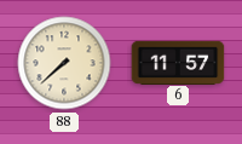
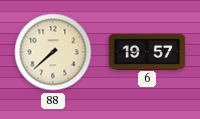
6: 11:57 -> 19:57 (147, 51)
